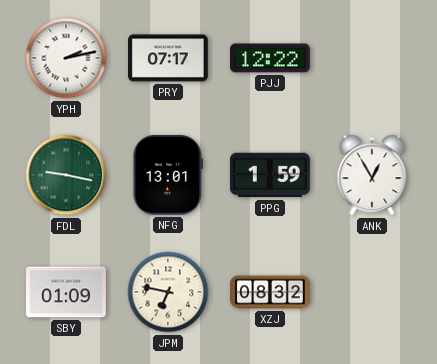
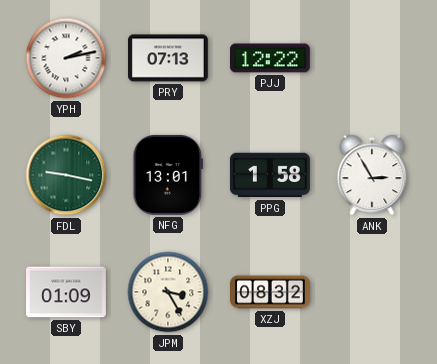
PRY: 07:17 -> 07:13 (169, 58)
PPG: 1:59 -> 1:58 (270, 175)
ANK: 12:55 -> 2:55 (372, 175)
JPM: 6:47 -> 3:25 (168, 292)
